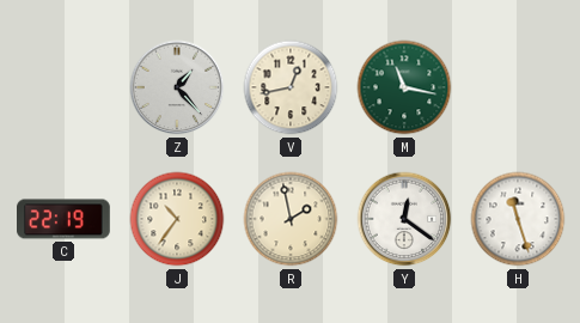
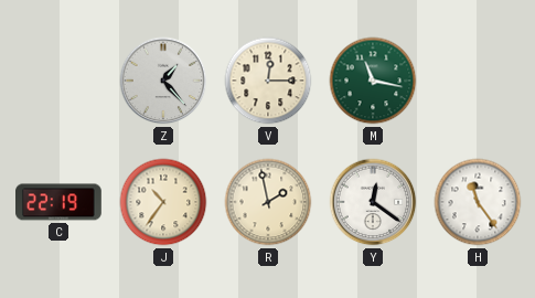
V: 12:43 -> 12:15 (268, 81)
H: 11:27 -> 11:24 (478, 202)
